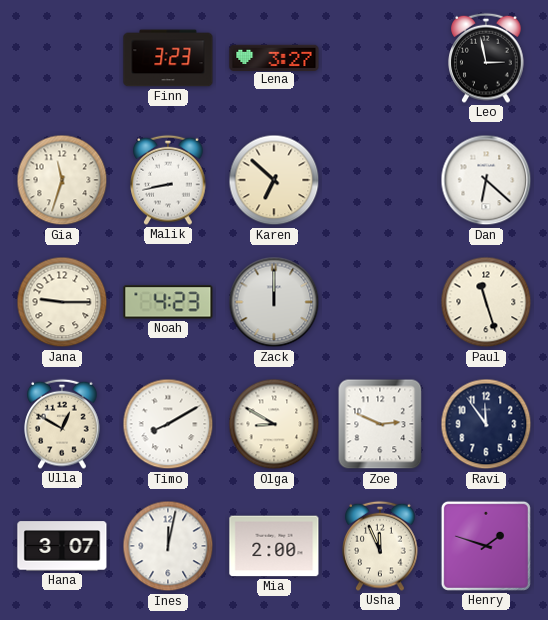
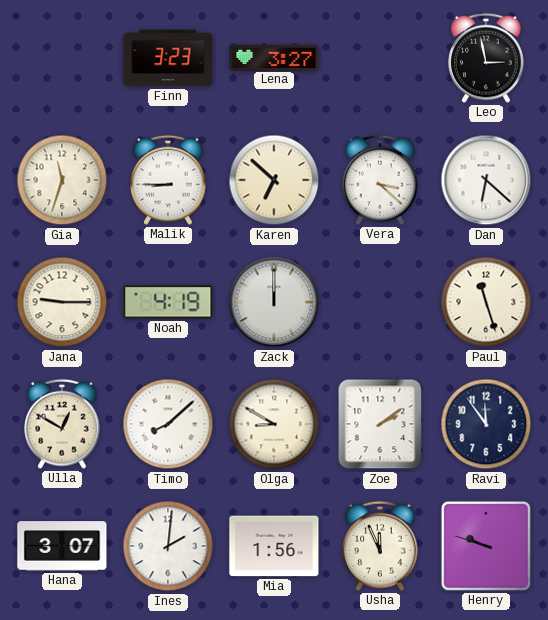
Malik: 8:43 -> 8:45 (168, 180)
Vera: none -> 3:22 (380, 180)
Noah: 4:23 -> 4:19 (168, 302)
Timo: 8:10 -> 8:08 (168, 424)
Zoe: 2:49 -> 2:09 (380, 424)
Ines: 12:02 -> 2:01 (168, 546)
Mia: 2:00 -> 1:56 (274, 546)
Henry: 1:48 -> 9:48 (486, 546)
